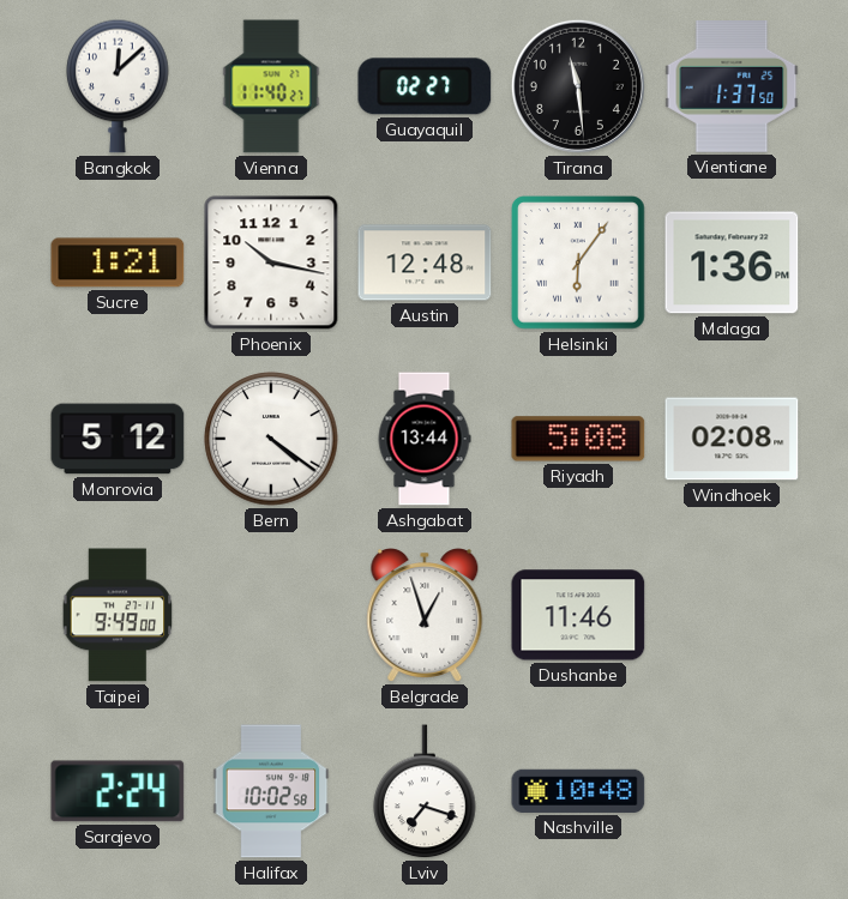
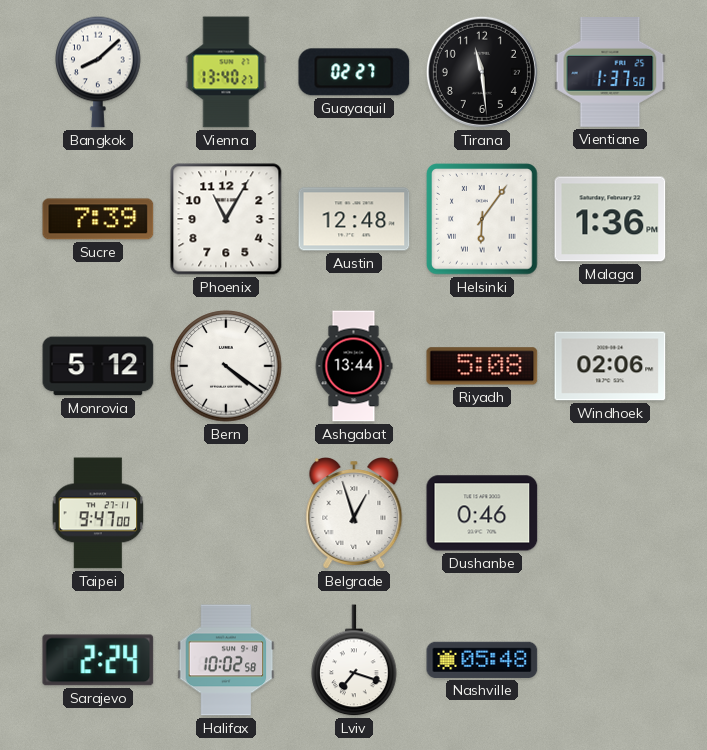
Bangkok: 12:08 -> 8:08 (98, 72)
Vienna: 11:40 -> 13:40 (226, 72)
Sucre: 1:21 -> 7:39 (98, 219)
Phoenix: 10:17 -> 11:05 (226, 219)
Windhoek: 02:08 -> 02:06 (610, 366)
Taipei: 9:49 -> 9:47 (98, 513)
Dushanbe: 11:46 -> 0:46 (482, 513)
Nashville: 10:48 -> 05:48 (482, 660)
